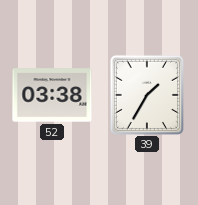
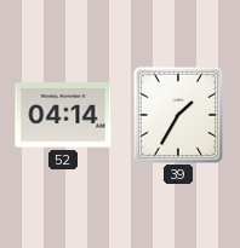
52: 03:38 -> 04:14 (63, 115)
